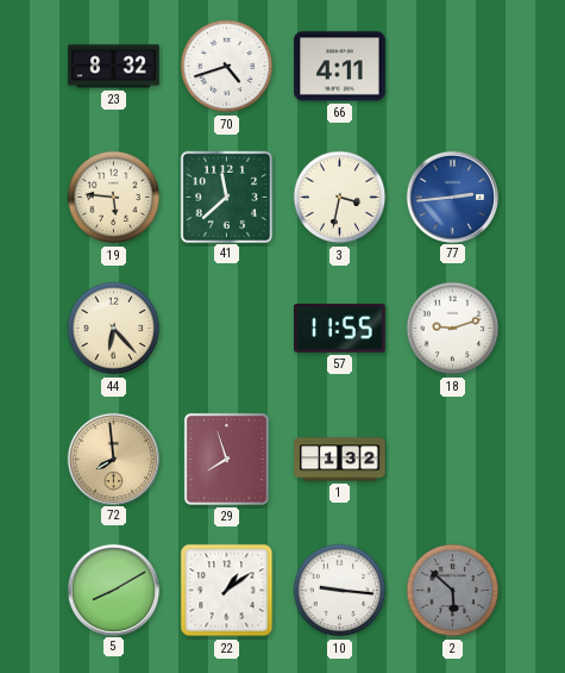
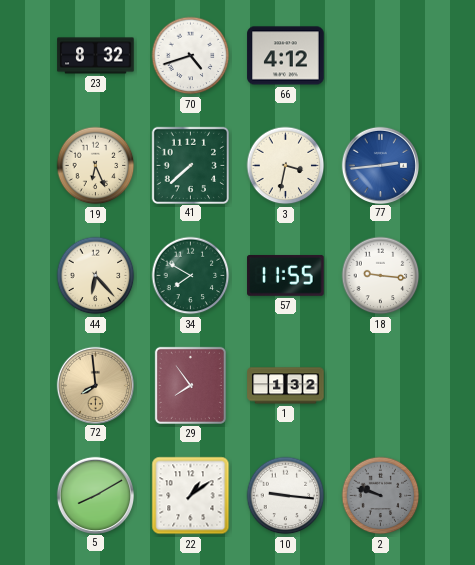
66: 4:11 -> 4:12 (286, 56)
19: 5:46 -> 6:26 (96, 166)
41: 11:38 -> 7:38 (190, 165)
34: none -> 7:50 (191, 276)
18: 9:12 -> 9:16 (381, 276)
29: 7:57 -> 7:54 (190, 385)
2: 5:52 -> 9:48 (381, 496)
